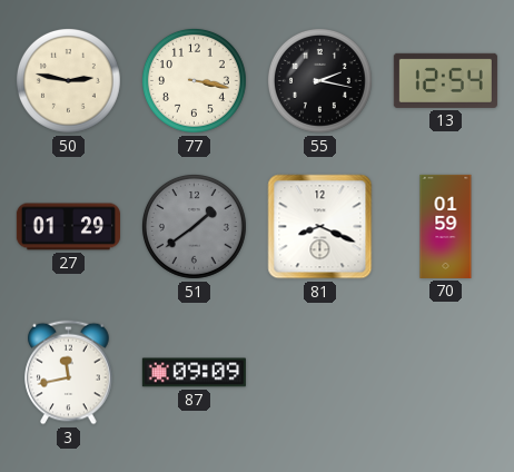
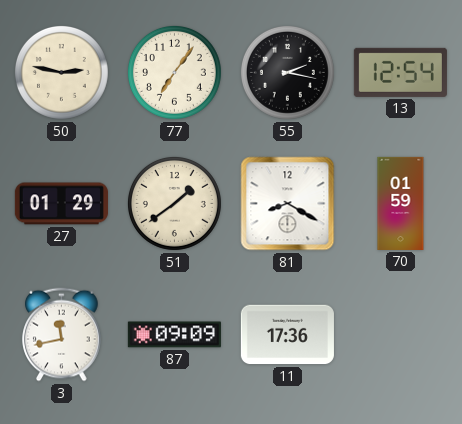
77: 3:17 -> 7:06 (174, 72)
51 dial: grey -> cream (174, 203)
81: 8:19 -> 8:20 (288, 204)
11: none -> 17:36 (287, 335)
